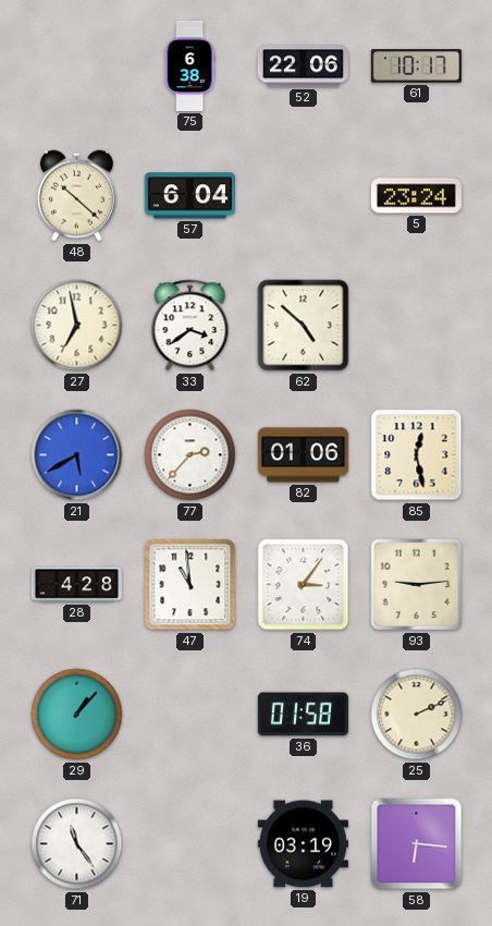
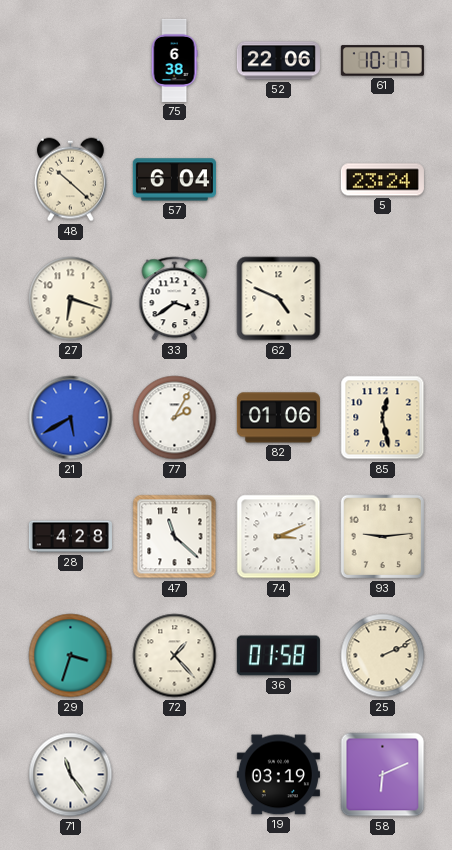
27: 6:58 -> 6:18 (71, 299)
62: 4:52 -> 4:49 (279, 299)
77: 2:37 -> 2:05 (175, 418)
47: 10:59 -> 11:22 (175, 537)
74: 3:06 -> 3:11 (279, 537)
29: 1:07 -> 3:33 (71, 656)
72: none -> 1:23 (175, 656)
58: 6:16 -> 6:11 (383, 775)
